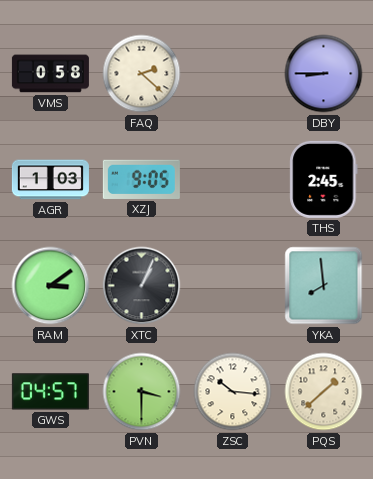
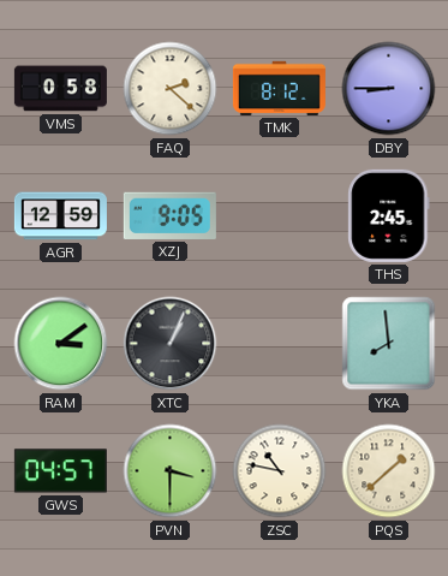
TMK: none -> 8:12 (279, 88)
AGR: 1:03 -> 12:59 (60, 216)
ZSC: 10:16 -> 10:47 (280, 471)
